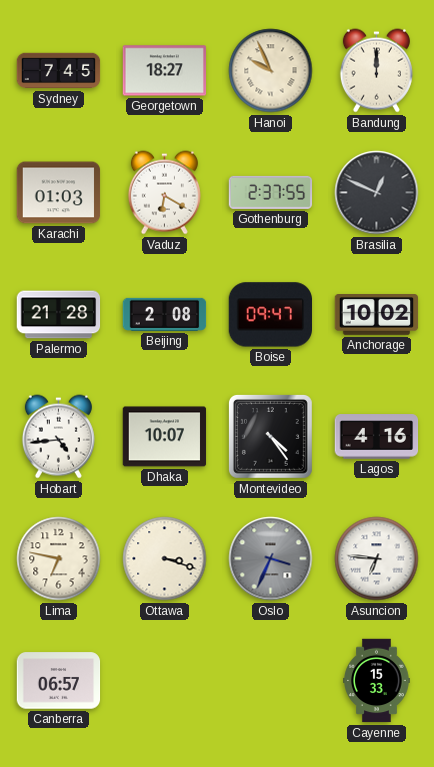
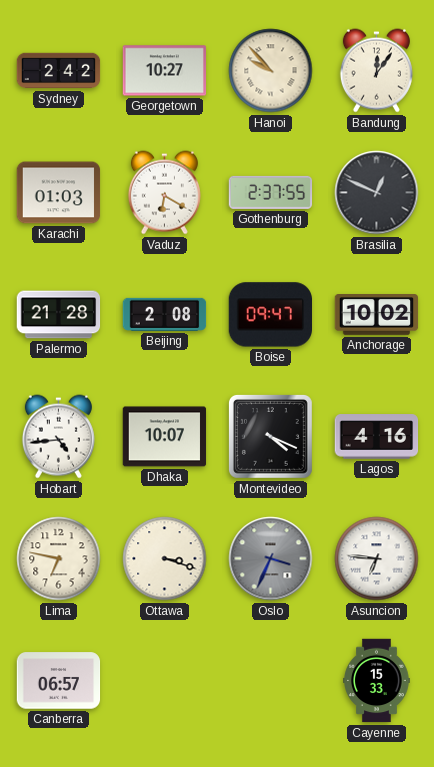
Sydney: 7:45 -> 2:42 (59, 71)
Georgetown: 18:27 -> 10:27 (165, 71)
Hanoi: 9:56 -> 9:53 (271, 71)
Bandung: 12:00 -> 12:06 (376, 71)
Montevideo: 4:24 -> 4:19 (270, 436)
